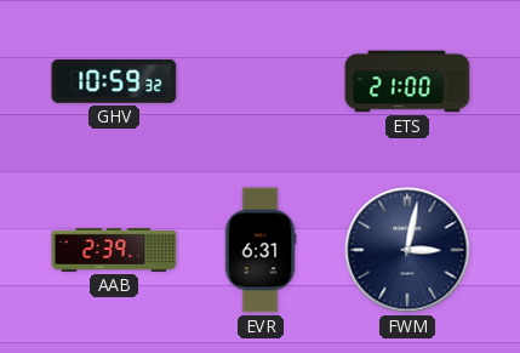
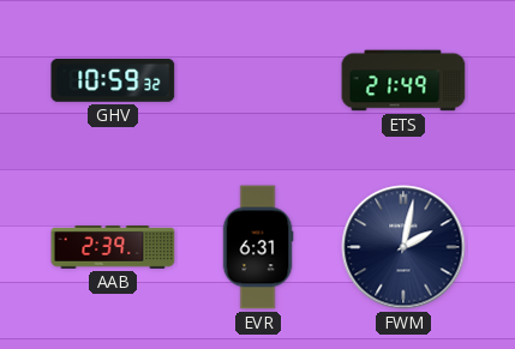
ETS: 21:00 -> 21:49 (403, 80)
FWM: 3:02 -> 2:02 (403, 247)
